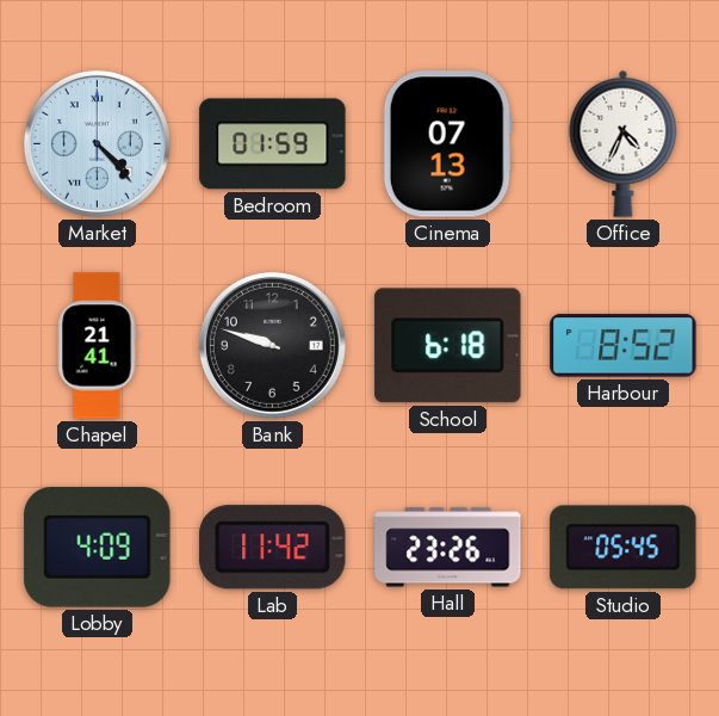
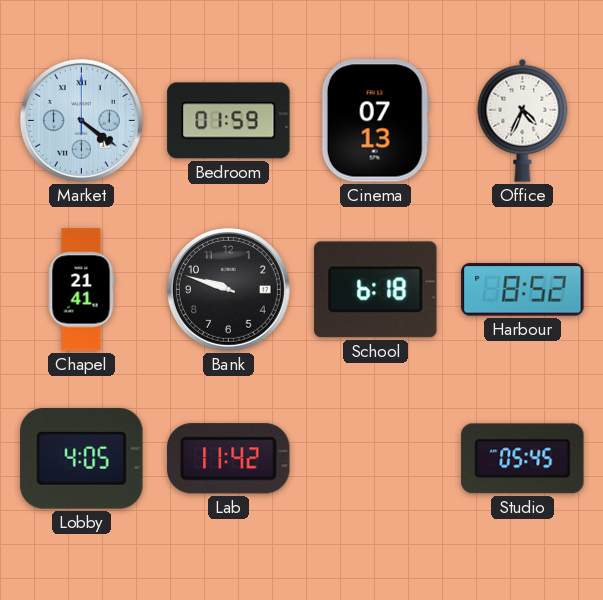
Market: 4:23 -> 4:21 (81, 120)
Lobby: 4:09 -> 4:05 (82, 458)
Hall: 23:26 -> none (448, 548)
